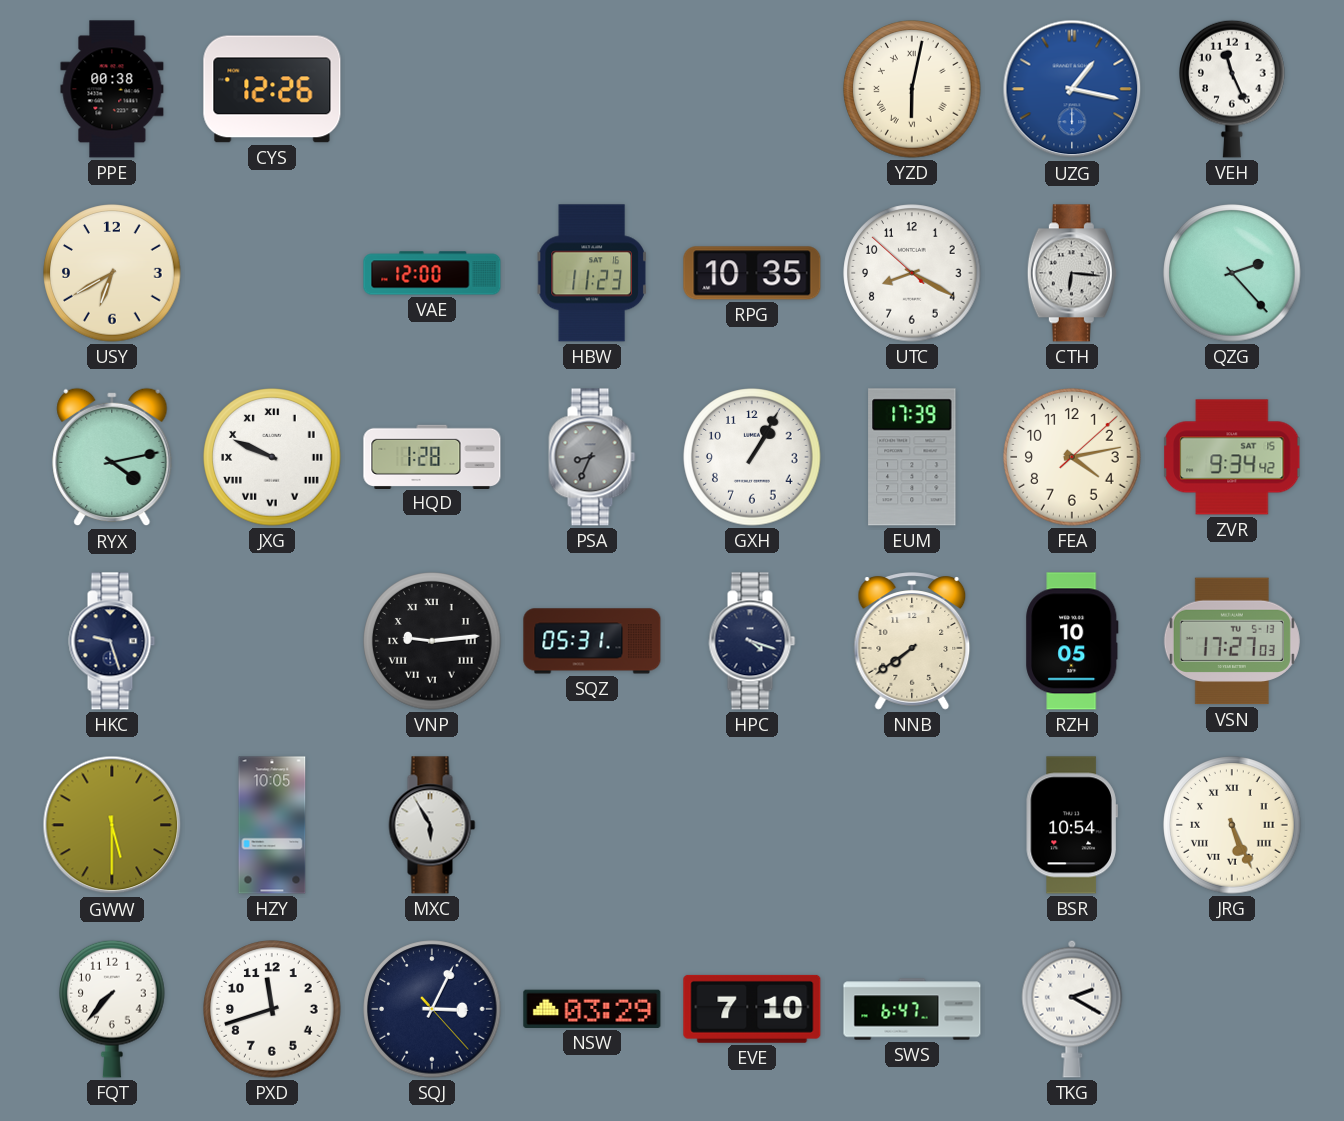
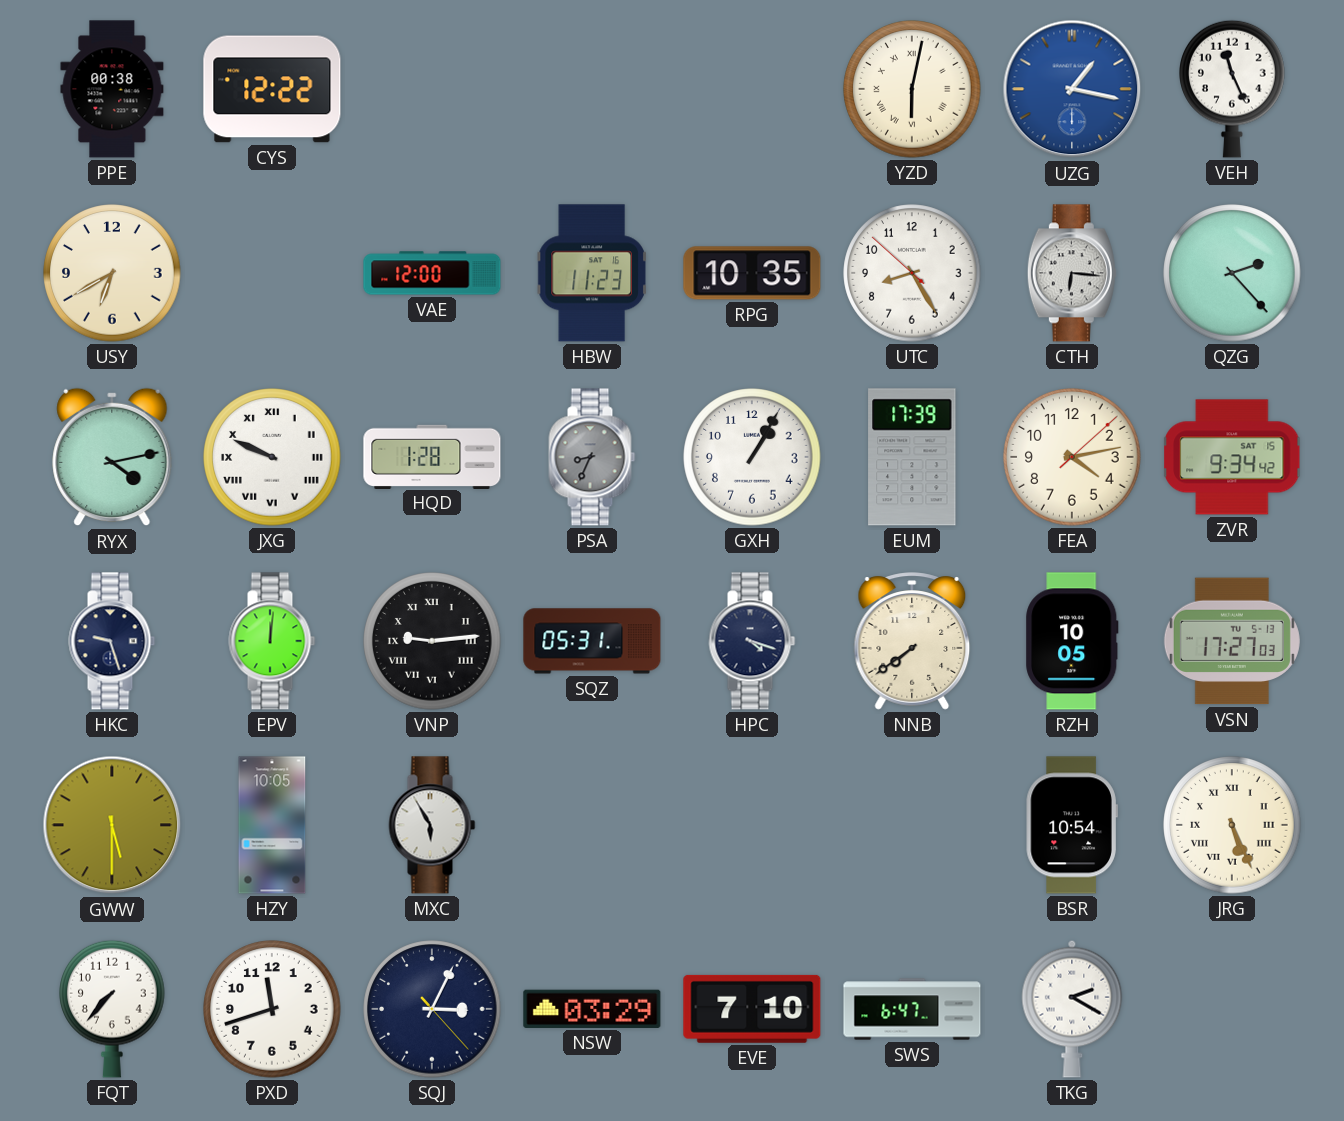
CYS: 12:26 -> 12:22 (272, 89)
UTC: 8:19 -> 8:24 (912, 273)
EPV: none -> 12:01 (272, 641)
